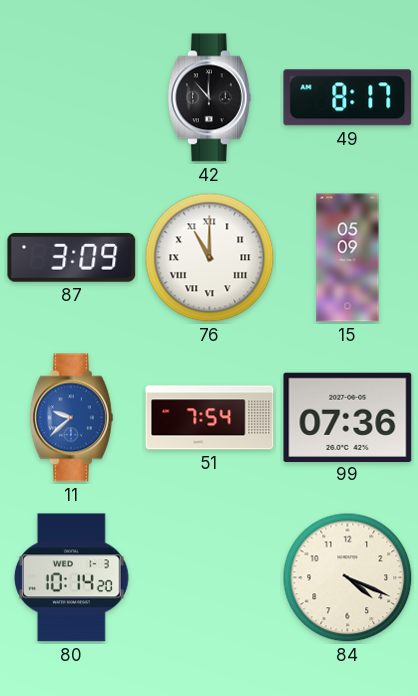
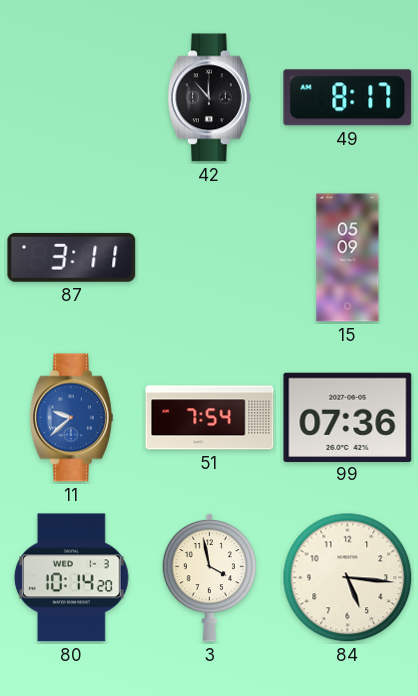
87: 3:09 -> 3:11 (72, 257)
76: 11:00 -> none (210, 258)
3: none -> 3:58 (209, 577)
84: 4:19 -> 5:16 (348, 578)
